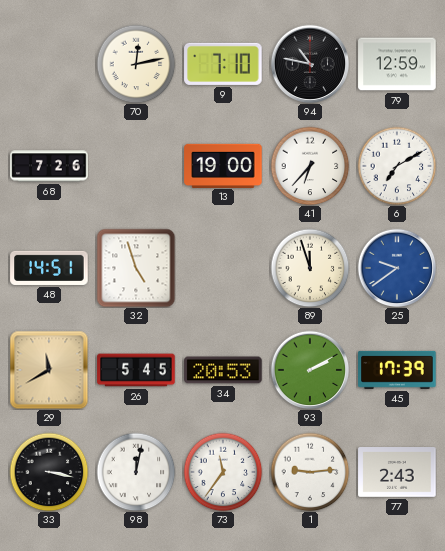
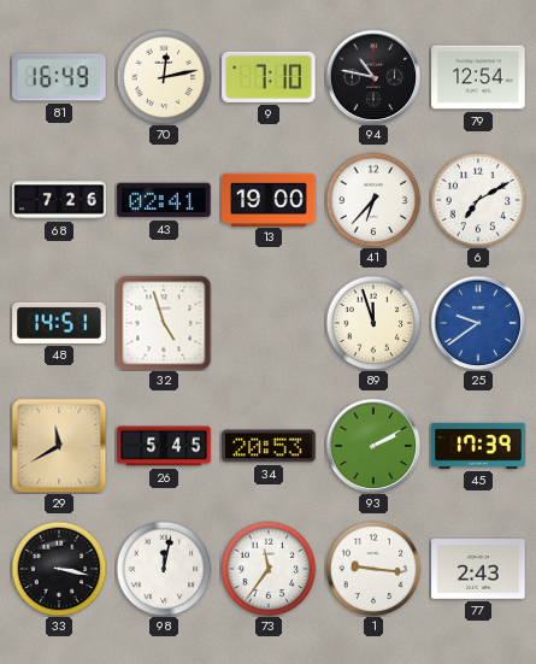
81: none -> 16:49 (59, 77)
79: 12:59 -> 12:54 (478, 77)
43: none -> 02:41 (164, 200)
1: 9:14 -> 9:16 (373, 569)
